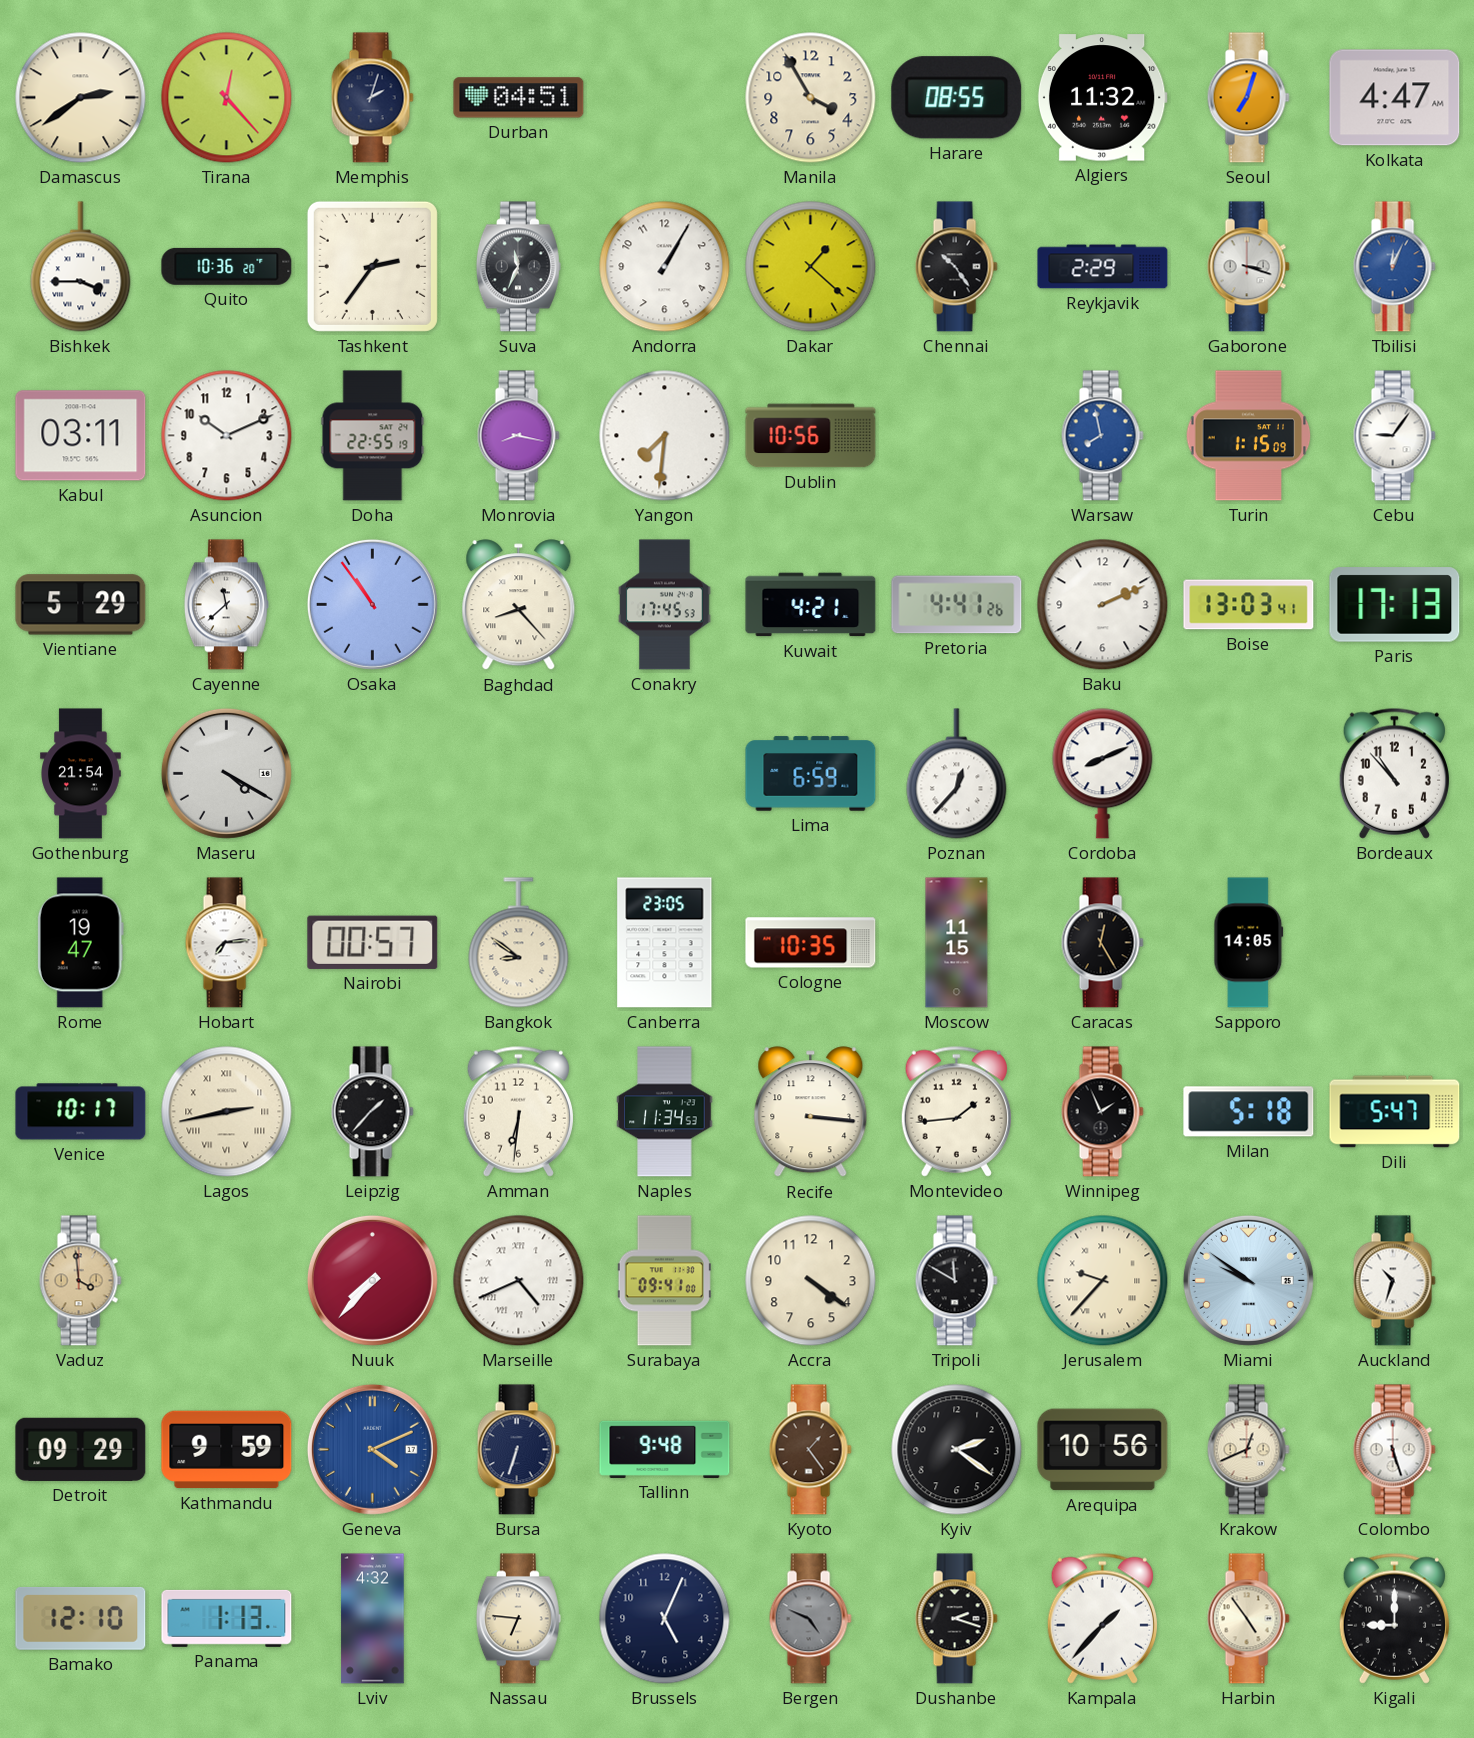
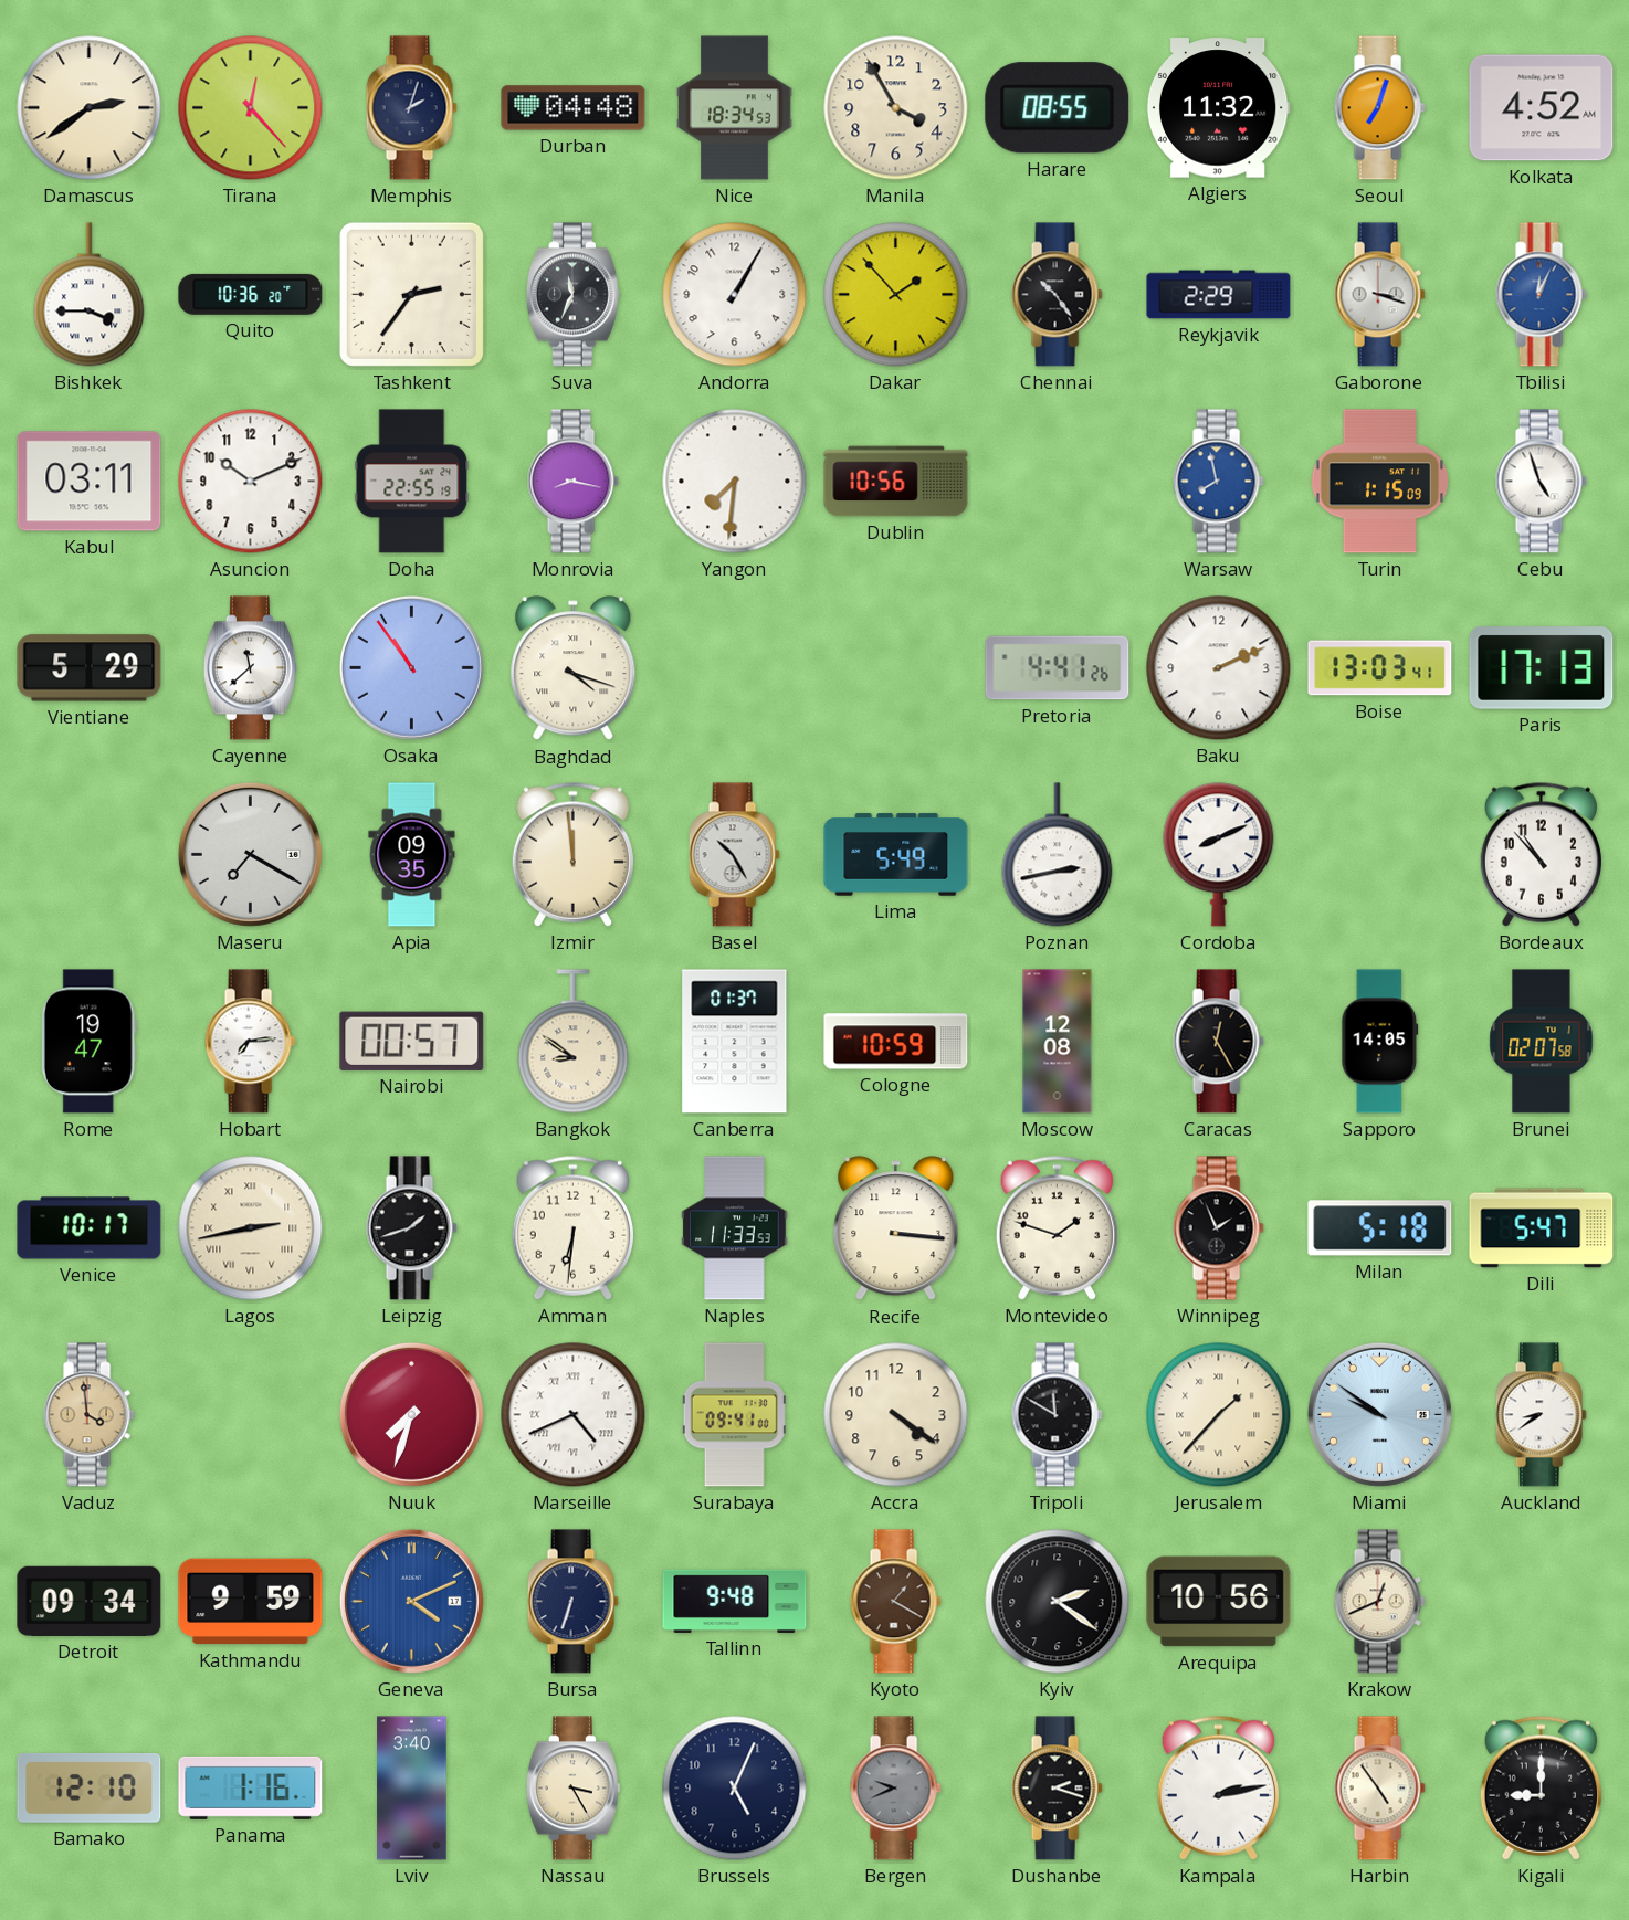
Durban: 04:51 -> 04:48 (574, 108)
Nice: none -> 18:34 (735, 108)
Kolkata: 4:47 -> 4:52 (1542, 108)
Dakar: 1:22 -> 1:53 (896, 295)
Cebu: 9:06 -> 4:57 (1541, 482)
Baghdad: 8:23 -> 4:18 (574, 668)
Conakry: 17:45 -> none (665, 605)
Kuwait: 4:21 -> none (811, 605)
Gothenburg: 21:54 -> none (81, 774)
Maseru: 4:20 -> 7:20 (250, 854)
Apia: none -> 09:35 (412, 855)
Izmir: none -> 11:59 (572, 854)
Basel: none -> 10:25 (734, 855)
Lima: 6:59 -> 5:49 (896, 855)
Poznan: 12:37 -> 2:43 (1058, 855)
Canberra: 23:05 -> 01:37 (735, 1042)
Cologne: 10:35 -> 10:59 (896, 1042)
Moscow: 11:15 -> 12:08 (1058, 1042)
Brunei: none -> 02:07 (1542, 1042)
Leipzig: 1:37 -> 1:42 (411, 1228)
Naples: 11:34 -> 11:33 (735, 1228)
Montevideo: 1:44 -> 1:48 (1057, 1227)
Nuuk: 7:37 -> 7:33 (411, 1414)
Jerusalem: 9:37 -> 1:37 (1219, 1415)
Auckland: 10:33 -> 8:39 (1541, 1415)
Detroit: 09:29 -> 09:34 (90, 1601)
Kyoto: 1:24 -> 1:20 (895, 1602)
Colombo: 5:27 -> none (1394, 1450)
Panama: 1:13 -> 1:16 (251, 1787)
Lviv: 4:32 -> 3:40 (412, 1789)
Nassau: 6:46 -> 3:25 (572, 1789)
Bergen: 4:49 -> 9:41 (895, 1789)
Kampala: 1:37 -> 2:13 (1218, 1787)
